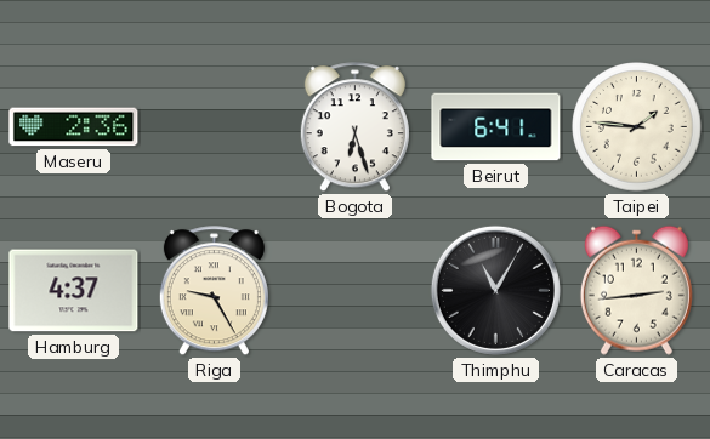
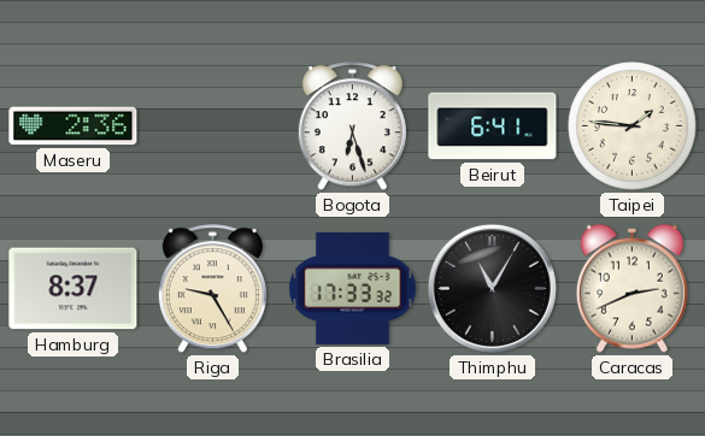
Hamburg: 4:37 -> 8:37 (74, 289)
Brasilia: none -> 17:33 (353, 288)
Caracas: 2:44 -> 2:41 (631, 288)
